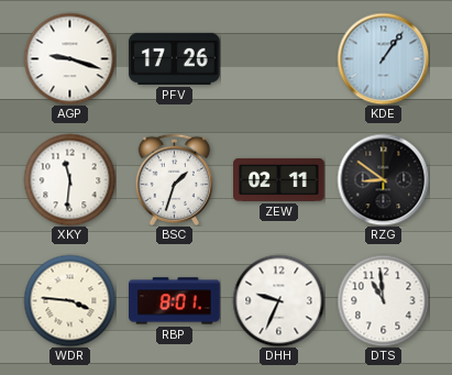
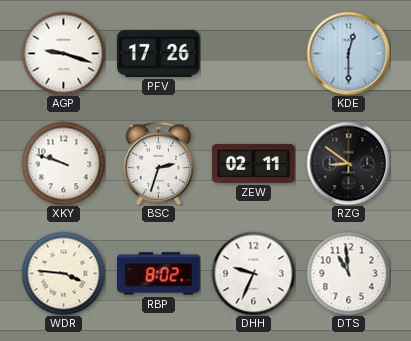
KDE: 1:06 -> 12:30 (348, 53)
XKY: 11:31 -> 9:48 (63, 163)
BSC: 1:33 -> 2:33 (159, 163)
RBP: 8:01 -> 8:02 (159, 274)
